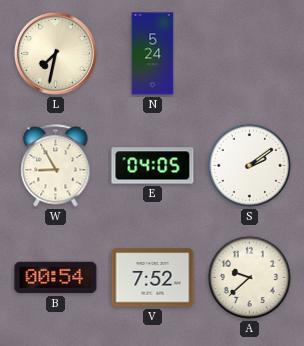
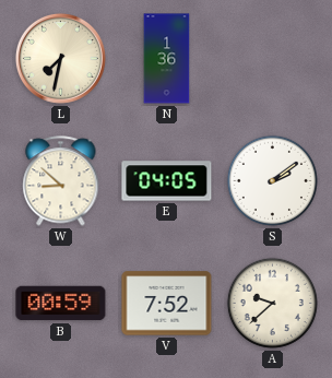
N: 5:24 -> 1:36 (167, 59)
W: 8:55 -> 8:52 (61, 181)
B: 00:54 -> 00:59 (61, 304)
